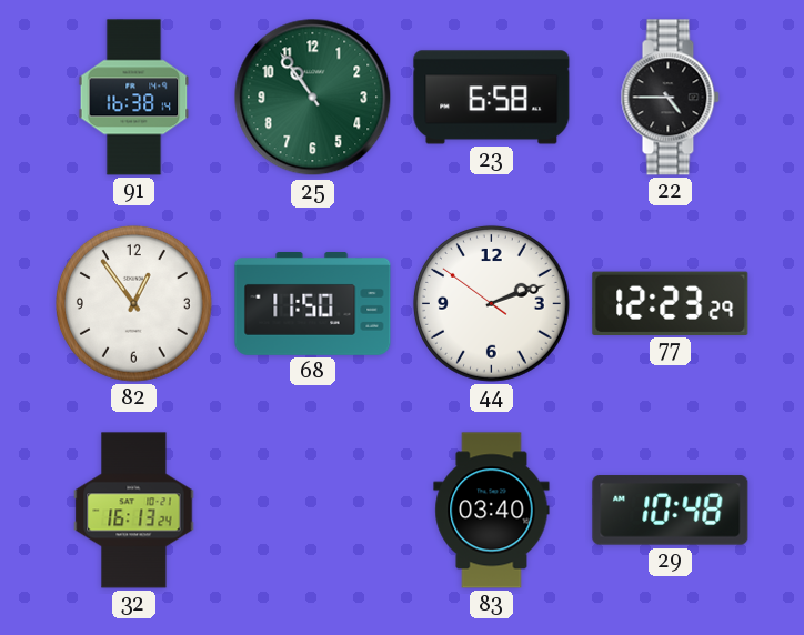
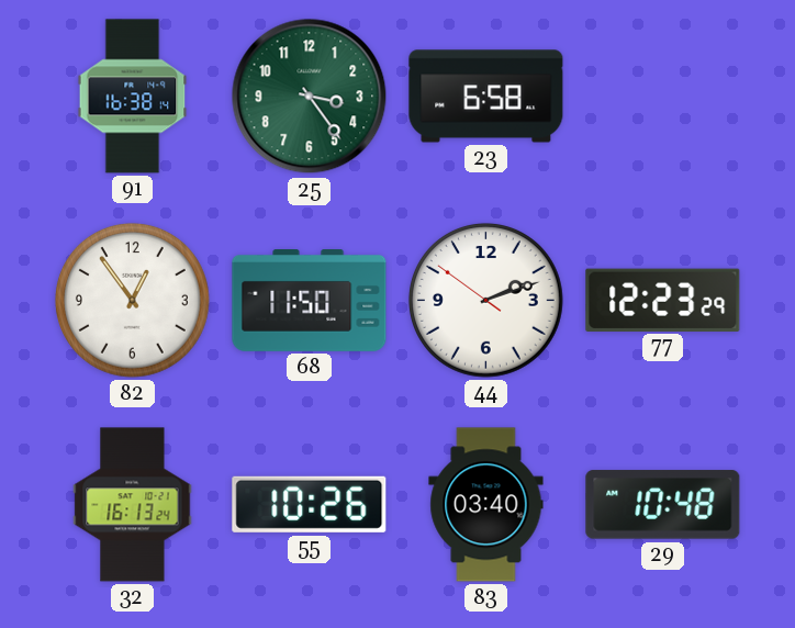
25: 10:54 -> 3:24 (310, 97)
22: 4:45 -> none (670, 98)
55: none -> 10:26 (310, 504)
